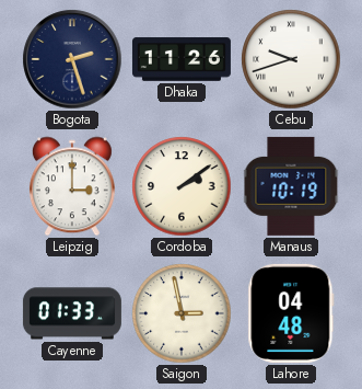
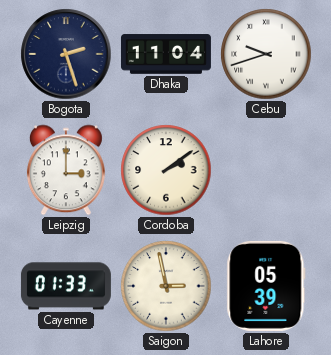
Dhaka: 11:26 -> 11:04 (166, 54)
Manaus: 10:19 -> none (291, 186)
Lahore: 04:48 -> 05:39 (266, 286)
